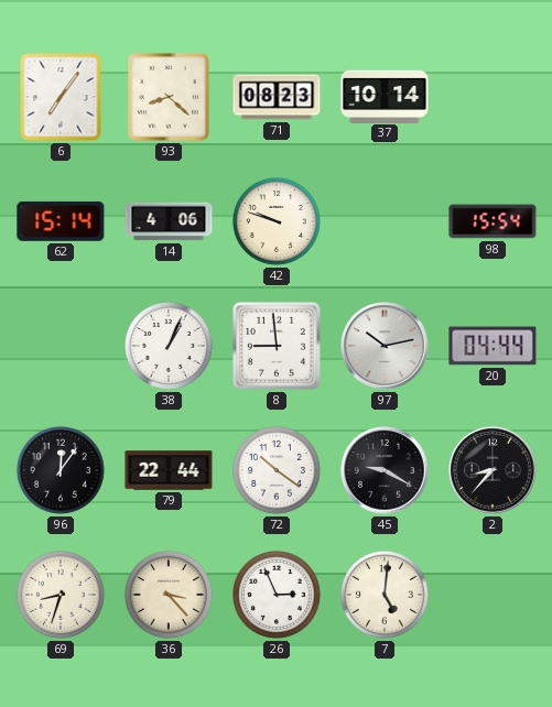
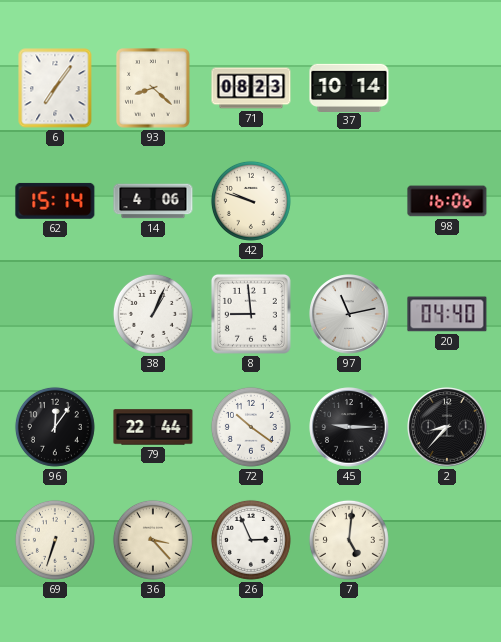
98: 15:54 -> 16:06 (447, 201)
97: 10:13 -> 11:13 (349, 314)
20: 04:44 -> 04:40 (447, 314)
45: 9:20 -> 9:15 (349, 427)
69: 8:33 -> 6:33 (55, 540)
